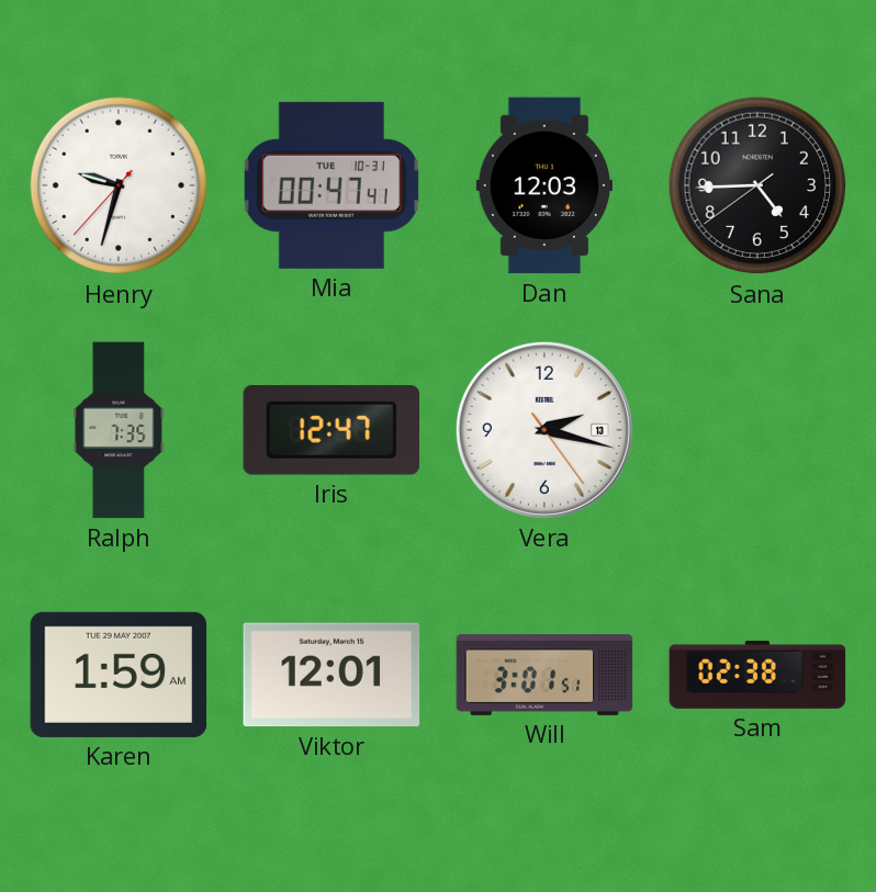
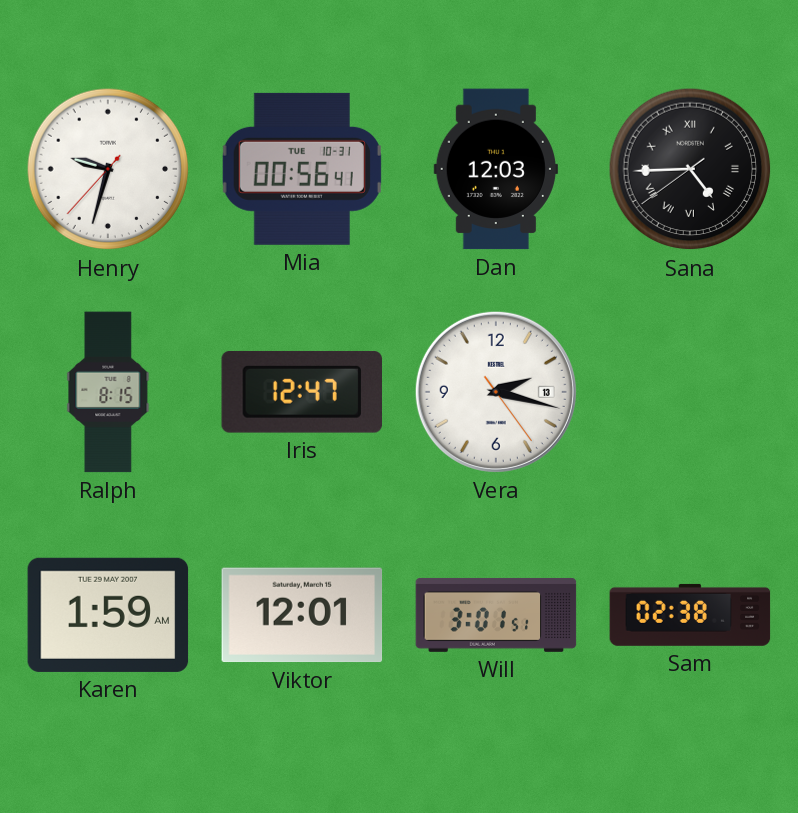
Mia: 00:47 -> 00:56 (302, 169)
Sana numerals: Arabic -> Roman (690, 169)
Ralph: 7:35 -> 8:15 (108, 392)
